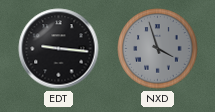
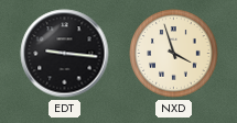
NXD dial: grey -> cream (174, 54)
